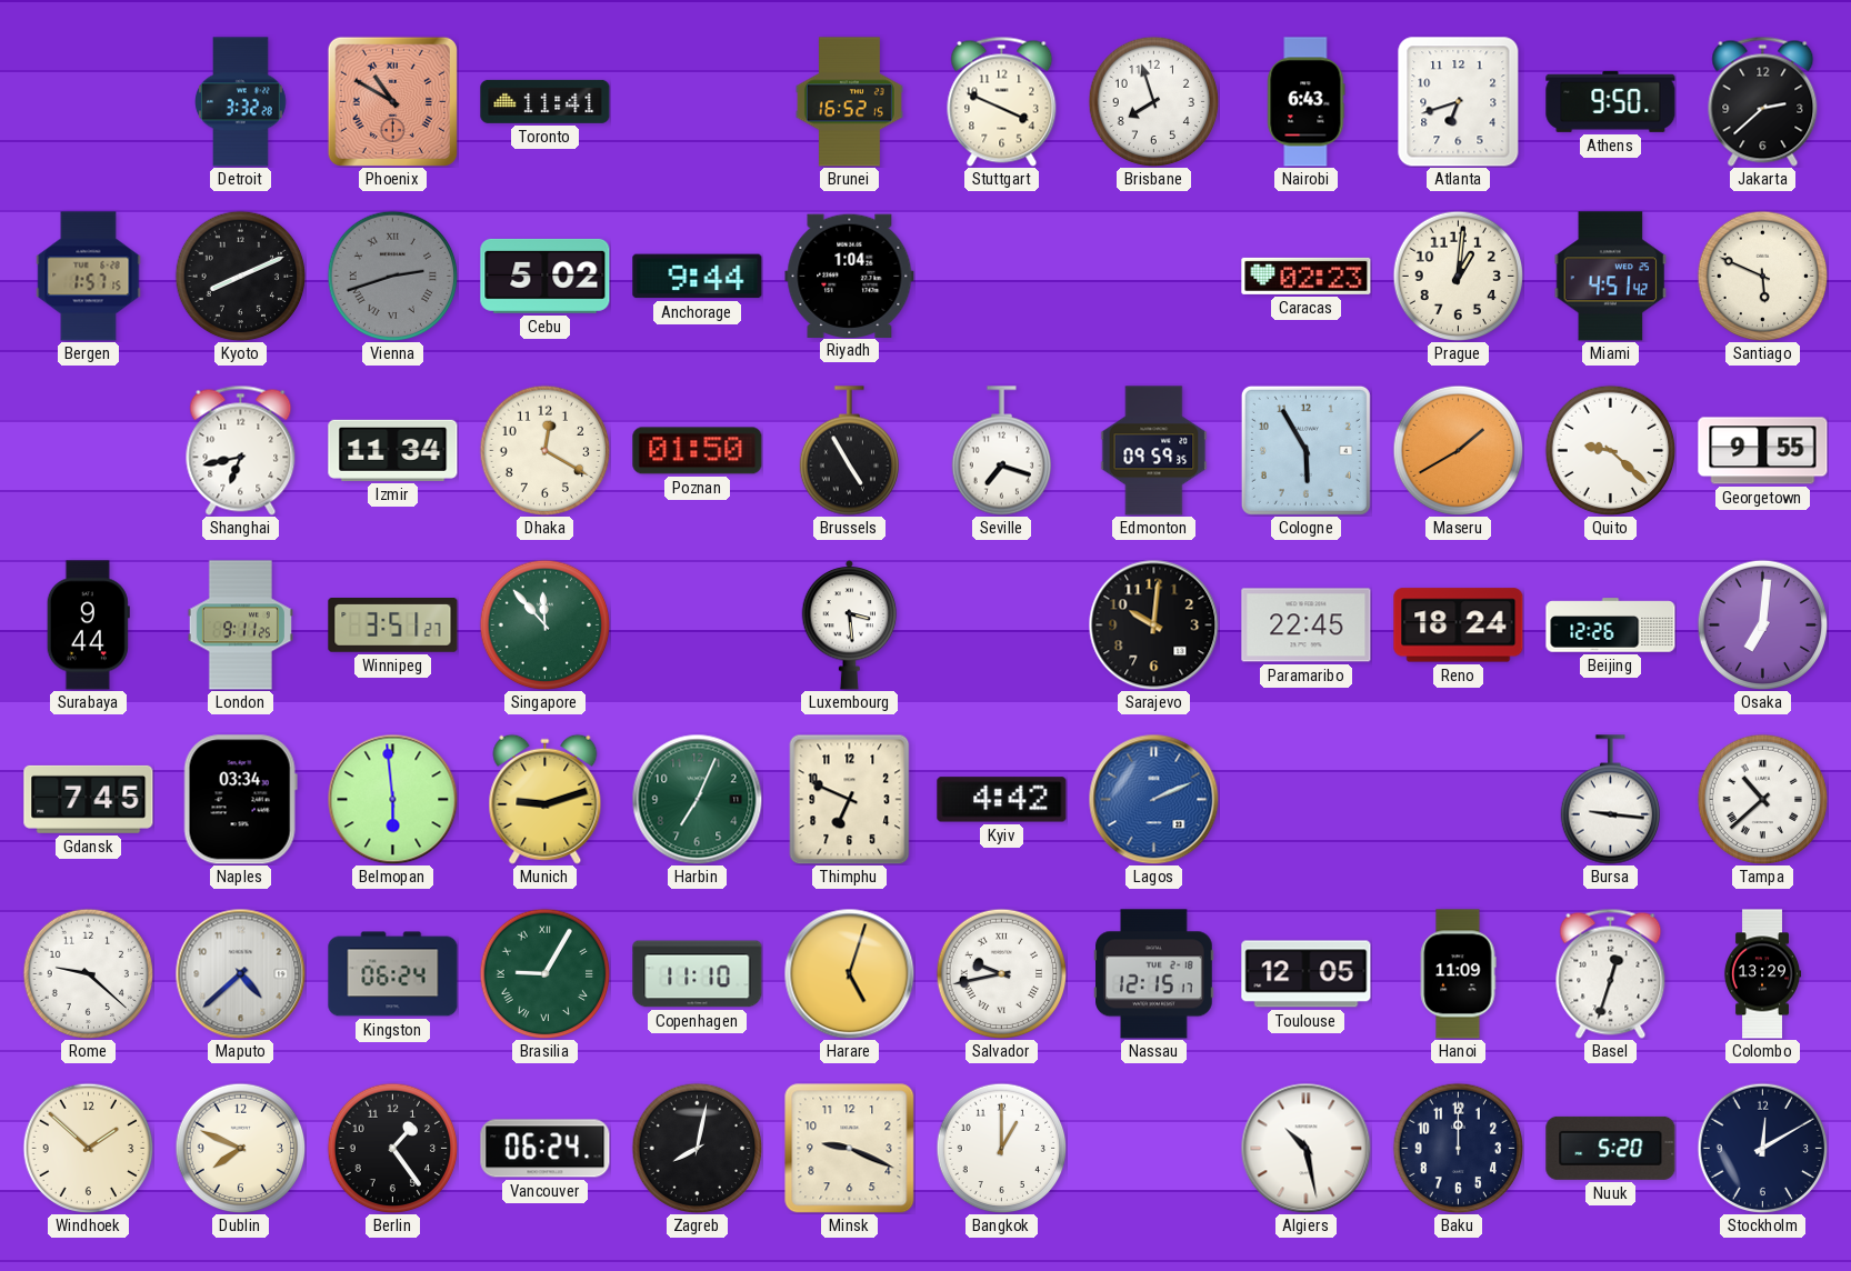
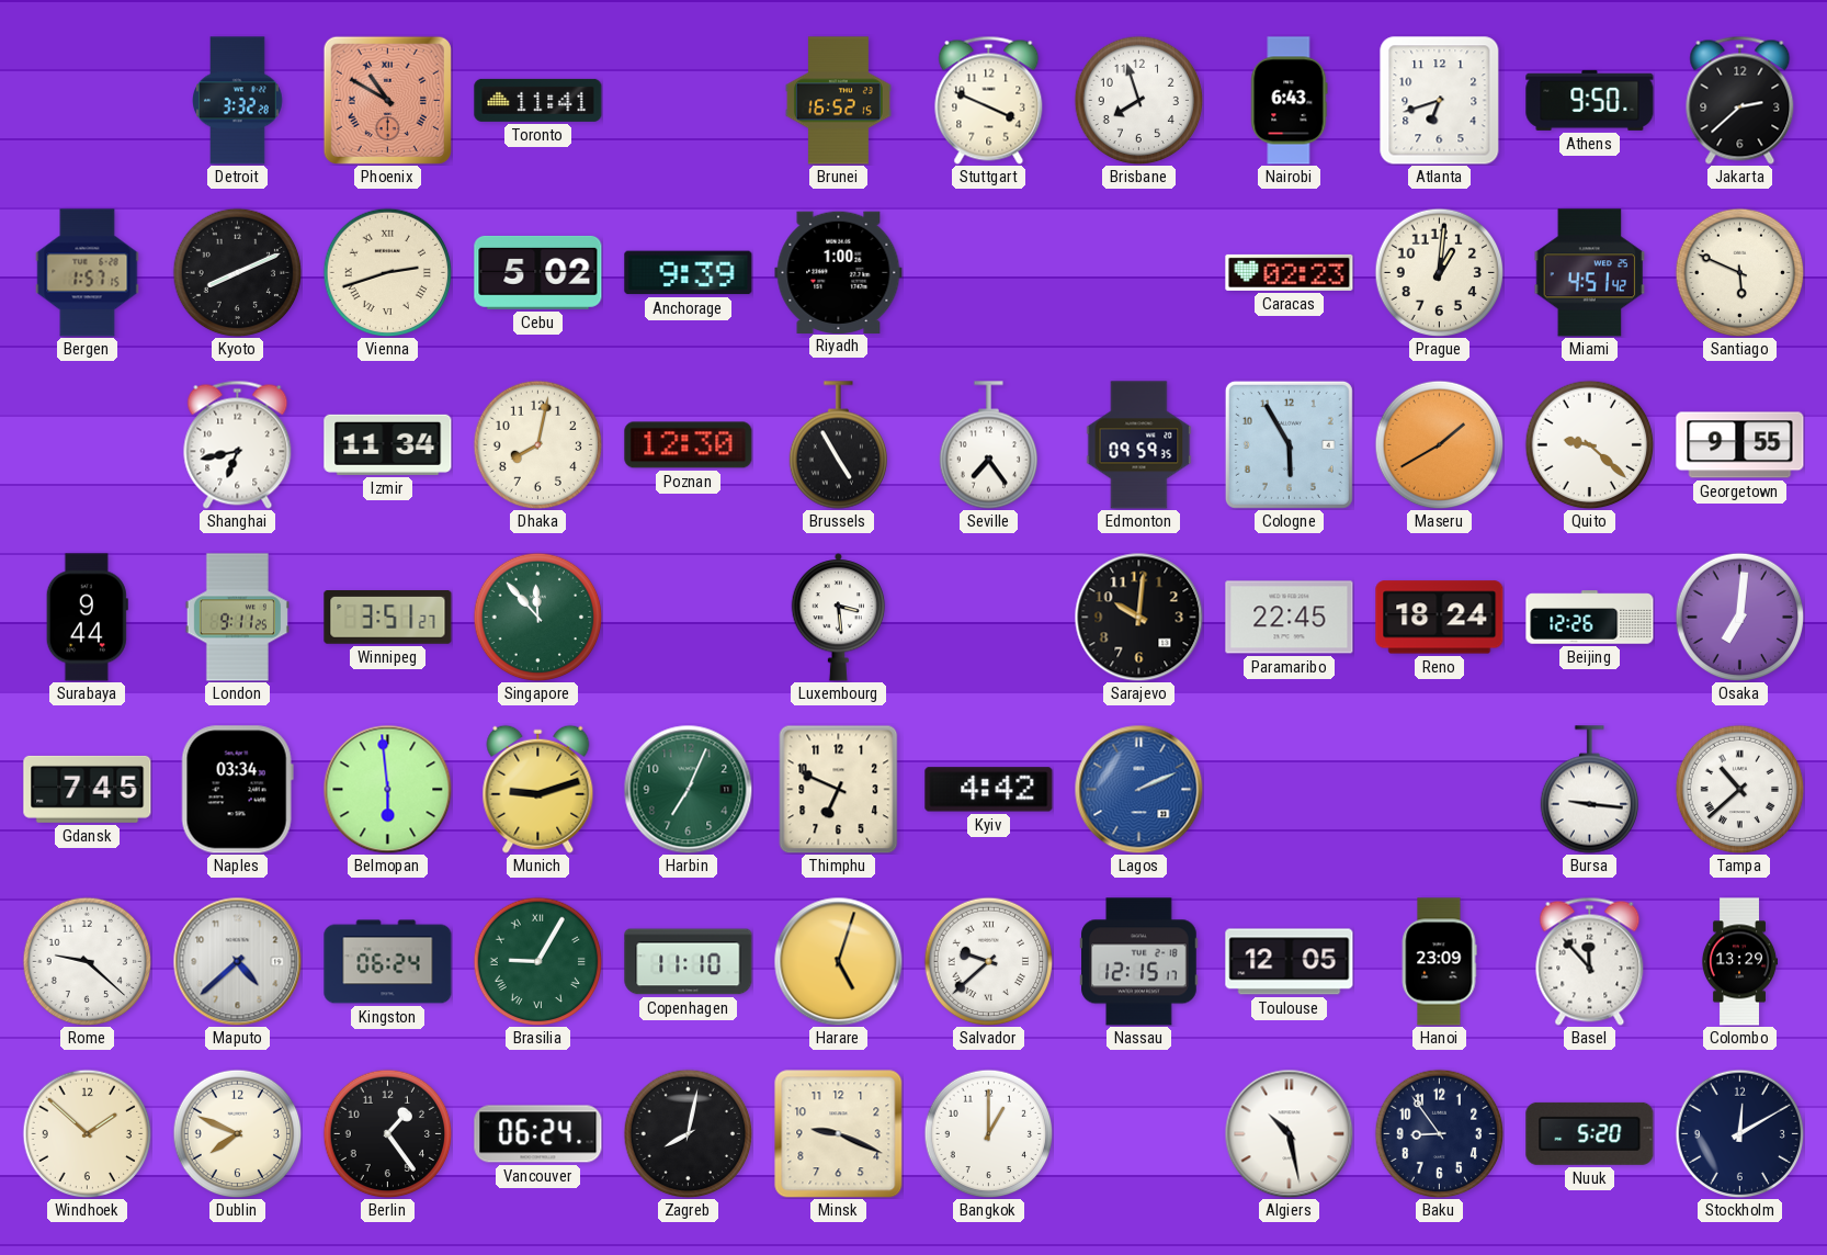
Vienna dial: grey -> cream (387, 272)
Anchorage: 9:44 -> 9:39 (689, 273)
Riyadh: 1:04 -> 1:00 (839, 272)
Dhaka: 12:20 -> 8:02 (537, 444)
Poznan: 01:50 -> 12:30 (689, 445)
Seville: 7:18 -> 7:24 (988, 445)
Salvador: 9:43 -> 9:38 (988, 961)
Hanoi: 11:09 -> 23:09 (1439, 962)
Basel: 12:33 -> 11:53 (1590, 961)
Baku: 12:00 -> 8:54 (1439, 1133)
